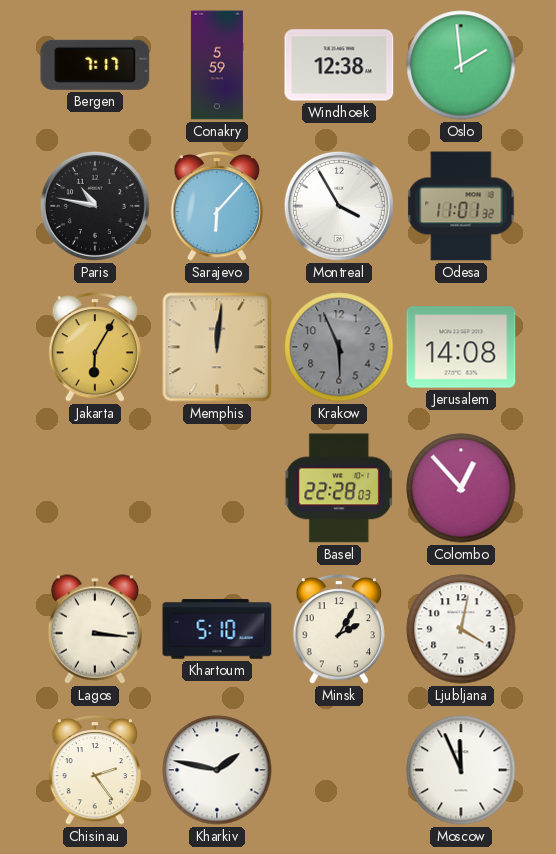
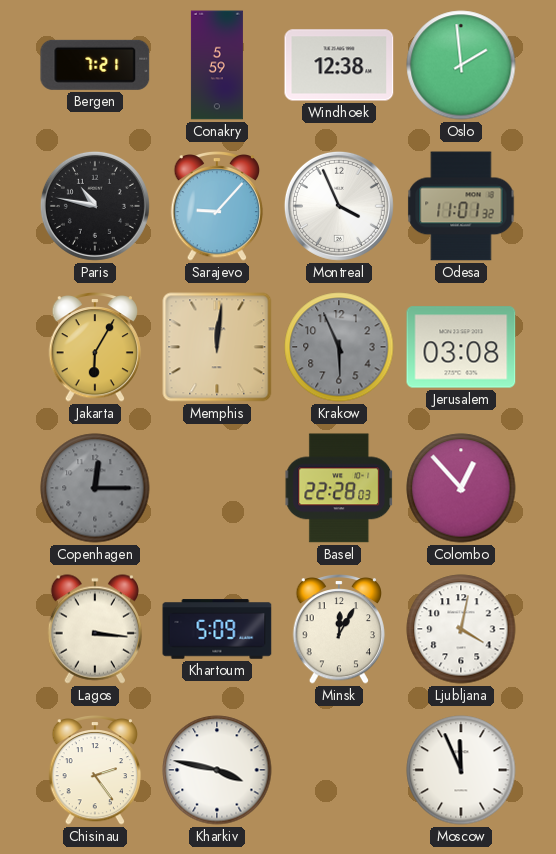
Bergen: 7:17 -> 7:21 (95, 65)
Sarajevo: 6:07 -> 9:07 (217, 206)
Montreal: 3:55 -> 3:56 (339, 206)
Jerusalem: 14:08 -> 03:08 (461, 347)
Copenhagen: none -> 12:15 (95, 488)
Khartoum: 5:10 -> 5:09 (217, 629)
Minsk: 2:05 -> 12:05 (339, 629)
Kharkiv: 1:47 -> 3:47 (217, 770)
